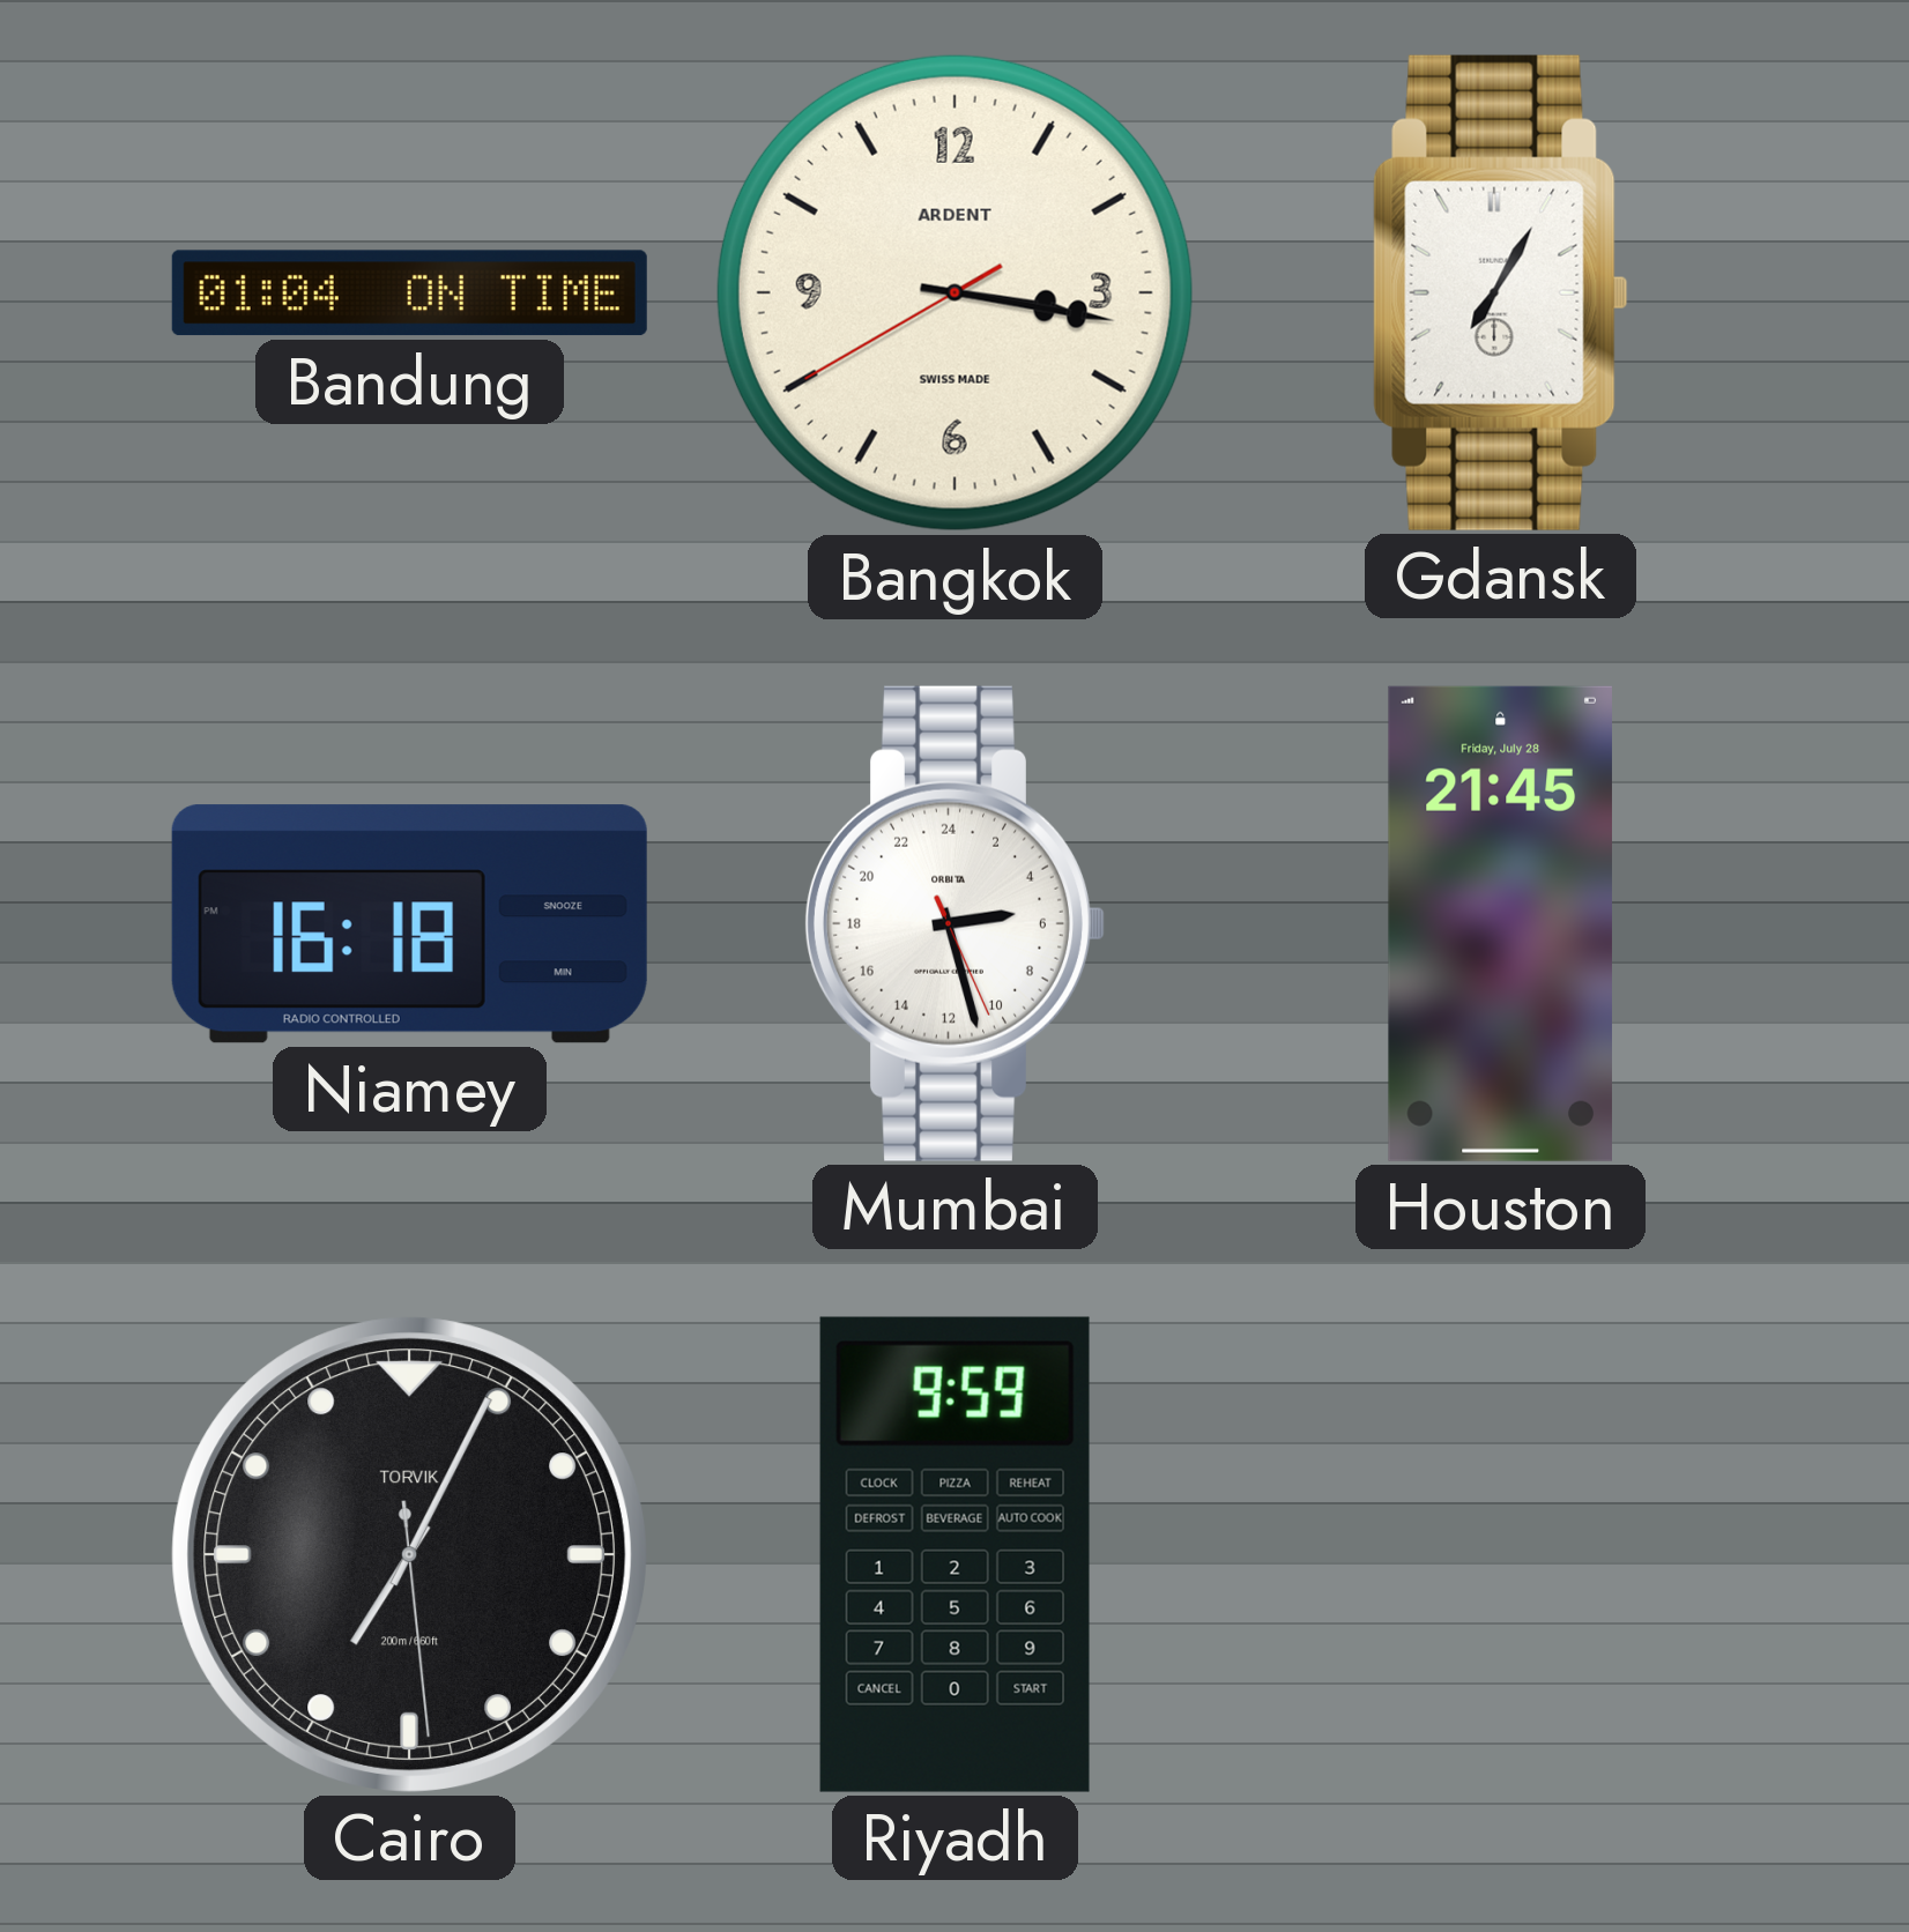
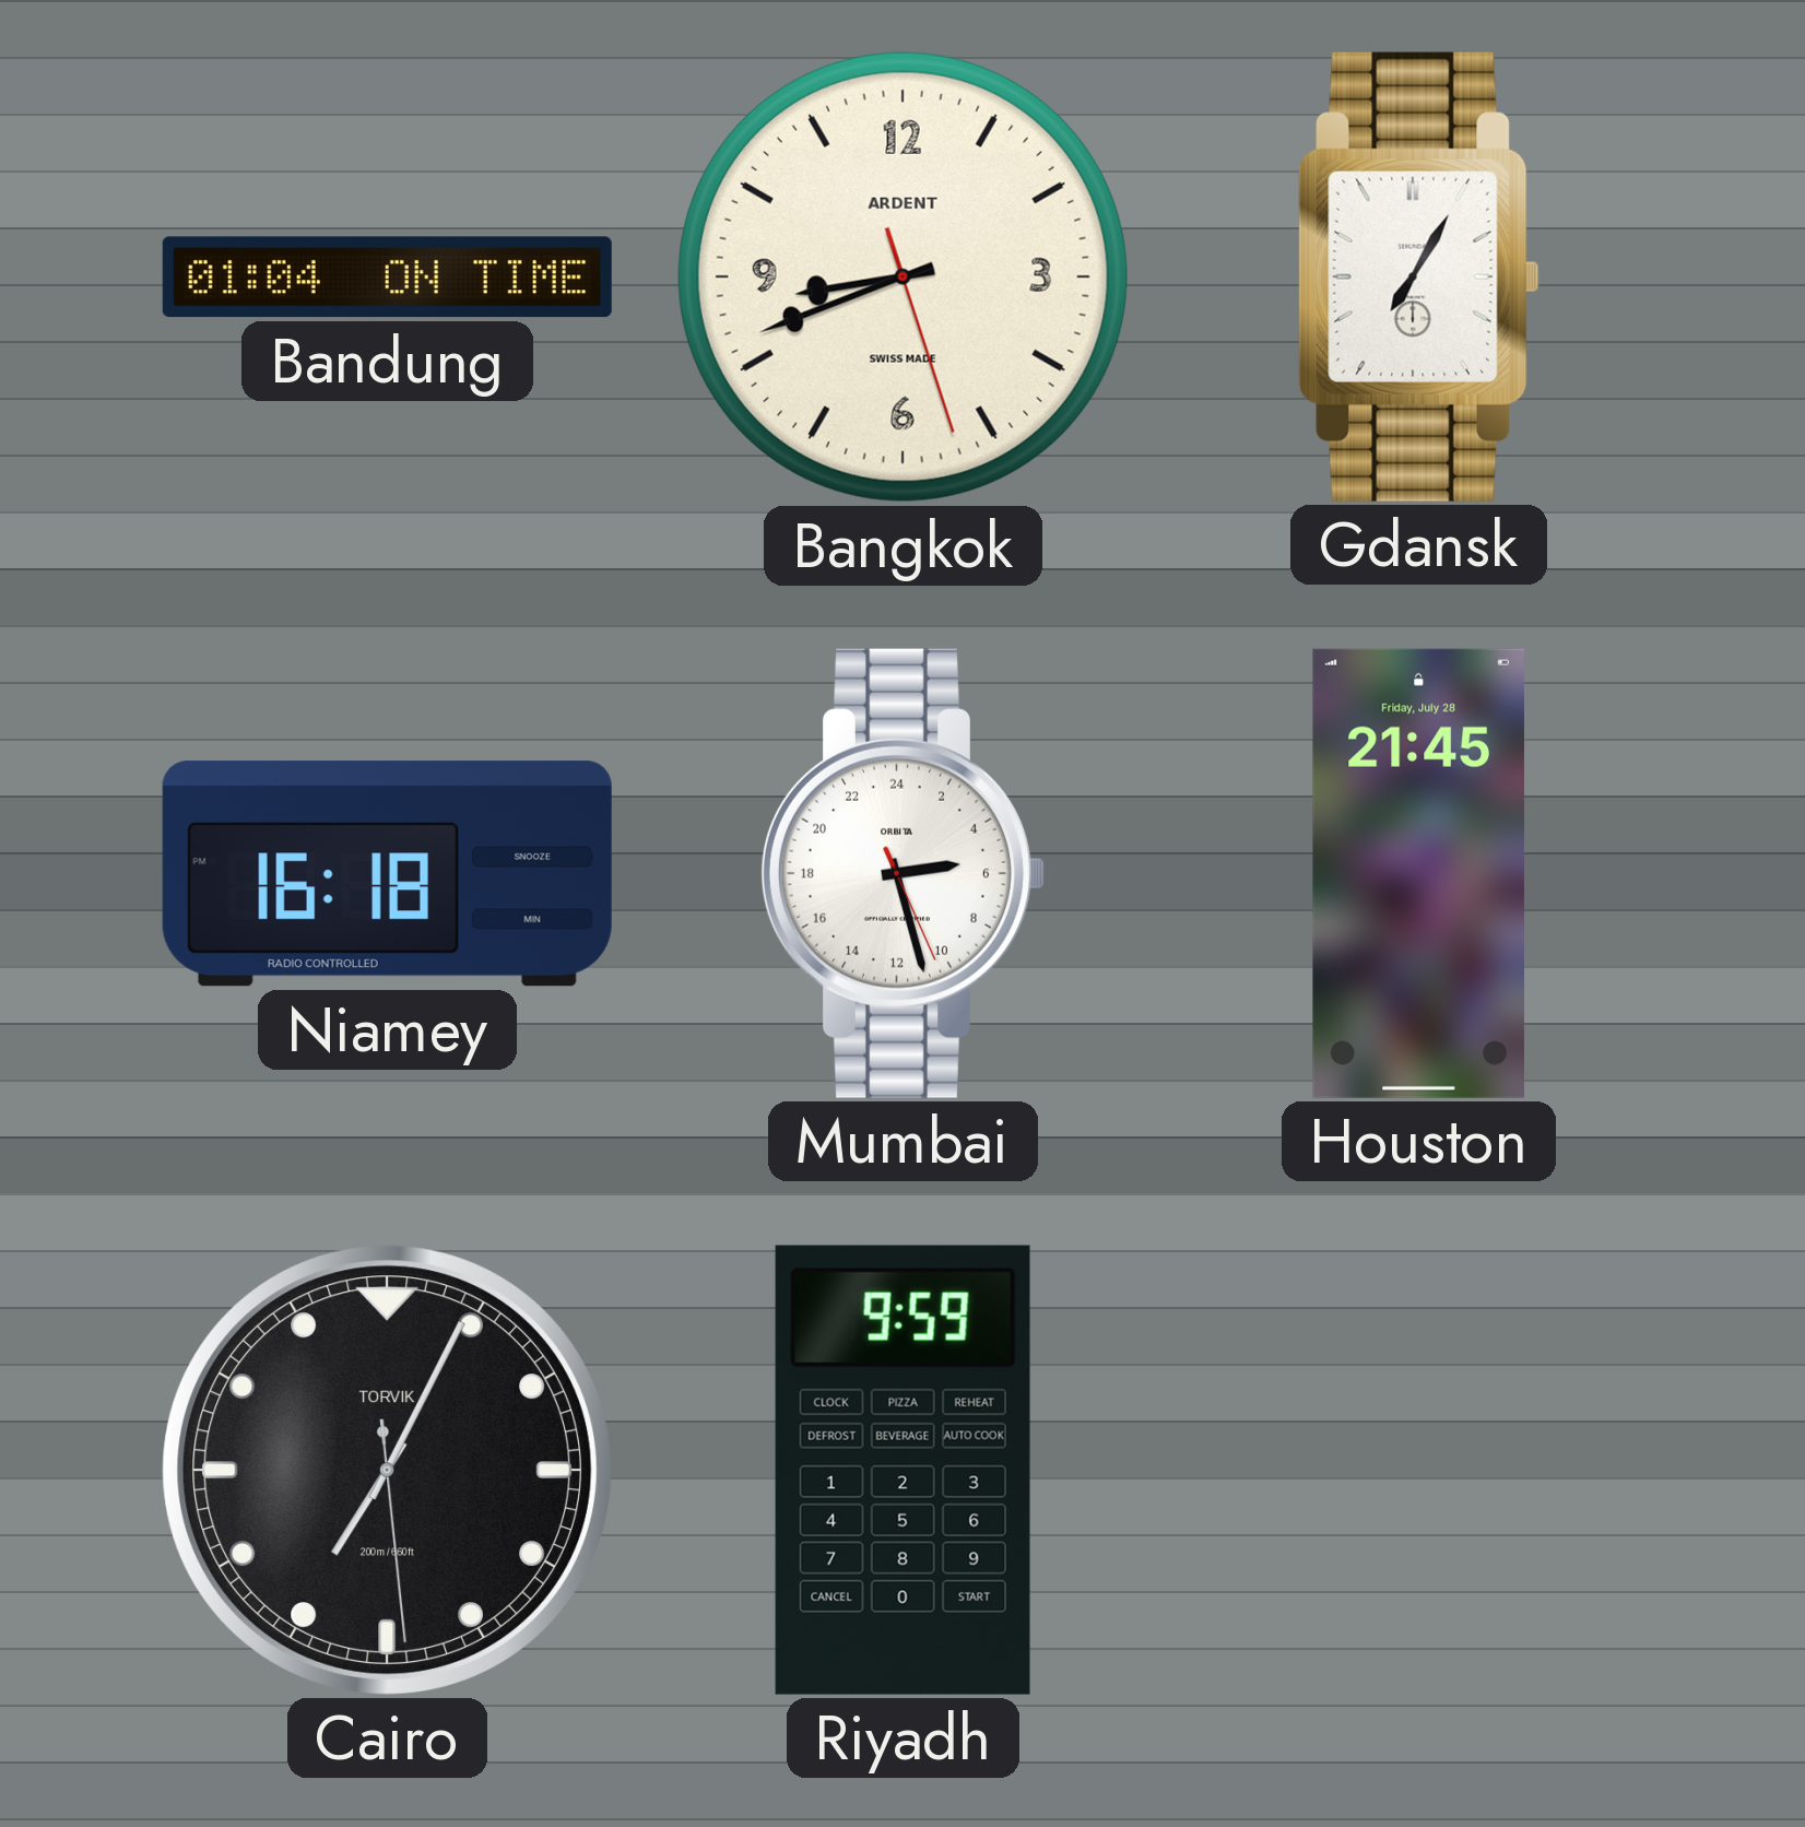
Bangkok: 3:16 -> 8:41 (902, 276)
